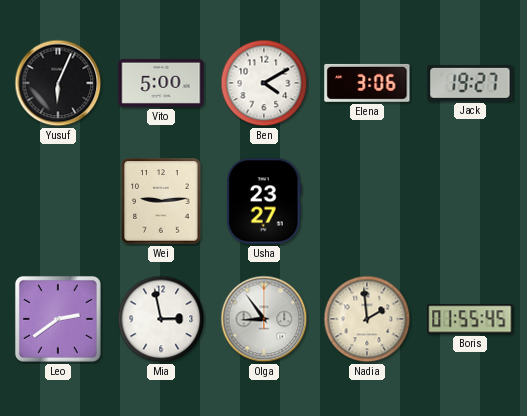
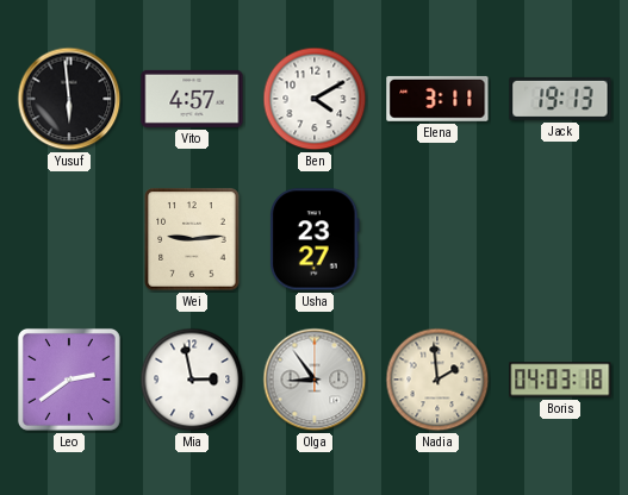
Yusuf: 6:04 -> 5:59 (69, 99)
Vito: 5:00 -> 4:57 (192, 99)
Elena: 3:06 -> 3:11 (437, 99)
Jack: 19:27 -> 19:13 (560, 99)
Boris: 01:55 -> 04:03 (560, 380)
